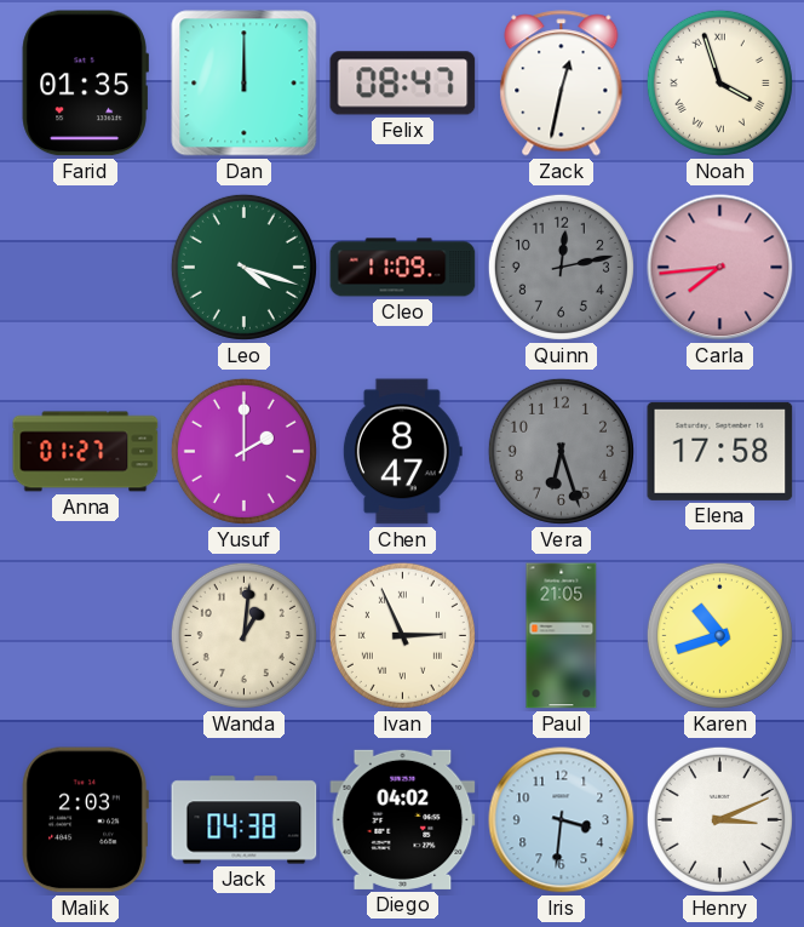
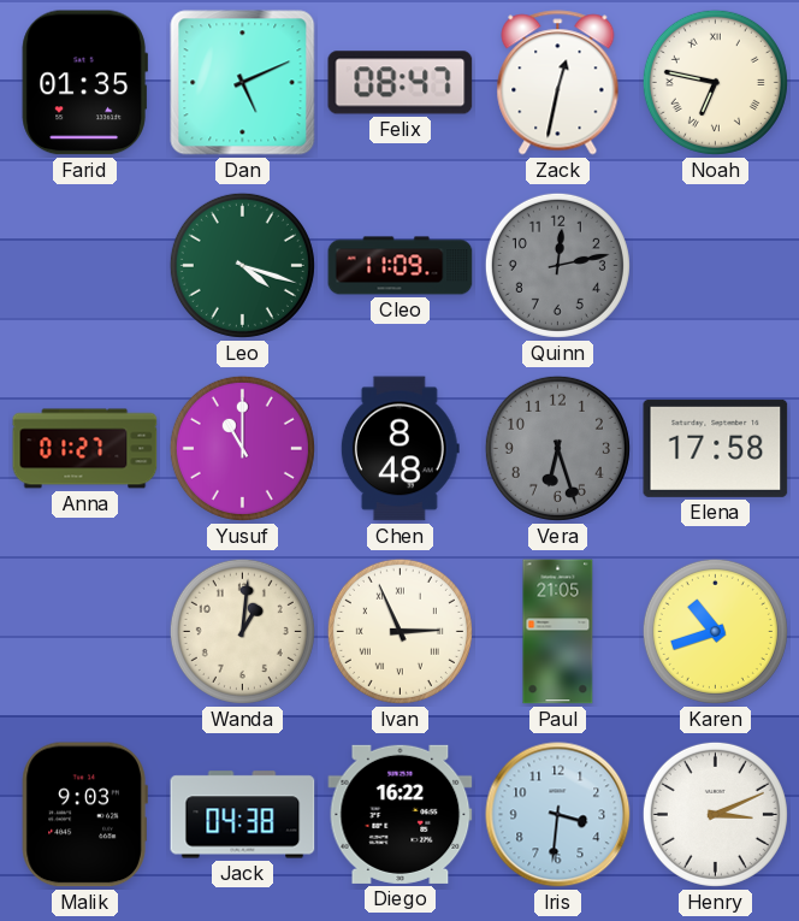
Dan: 12:00 -> 5:11 (243, 83)
Noah: 3:57 -> 6:47 (715, 82)
Carla: 7:44 -> none (720, 268)
Yusuf: 2:00 -> 11:00 (242, 448)
Chen: 8:47 -> 8:48 (399, 449)
Malik: 2:03 -> 9:03 (84, 815)
Diego: 04:02 -> 16:22 (401, 814)
